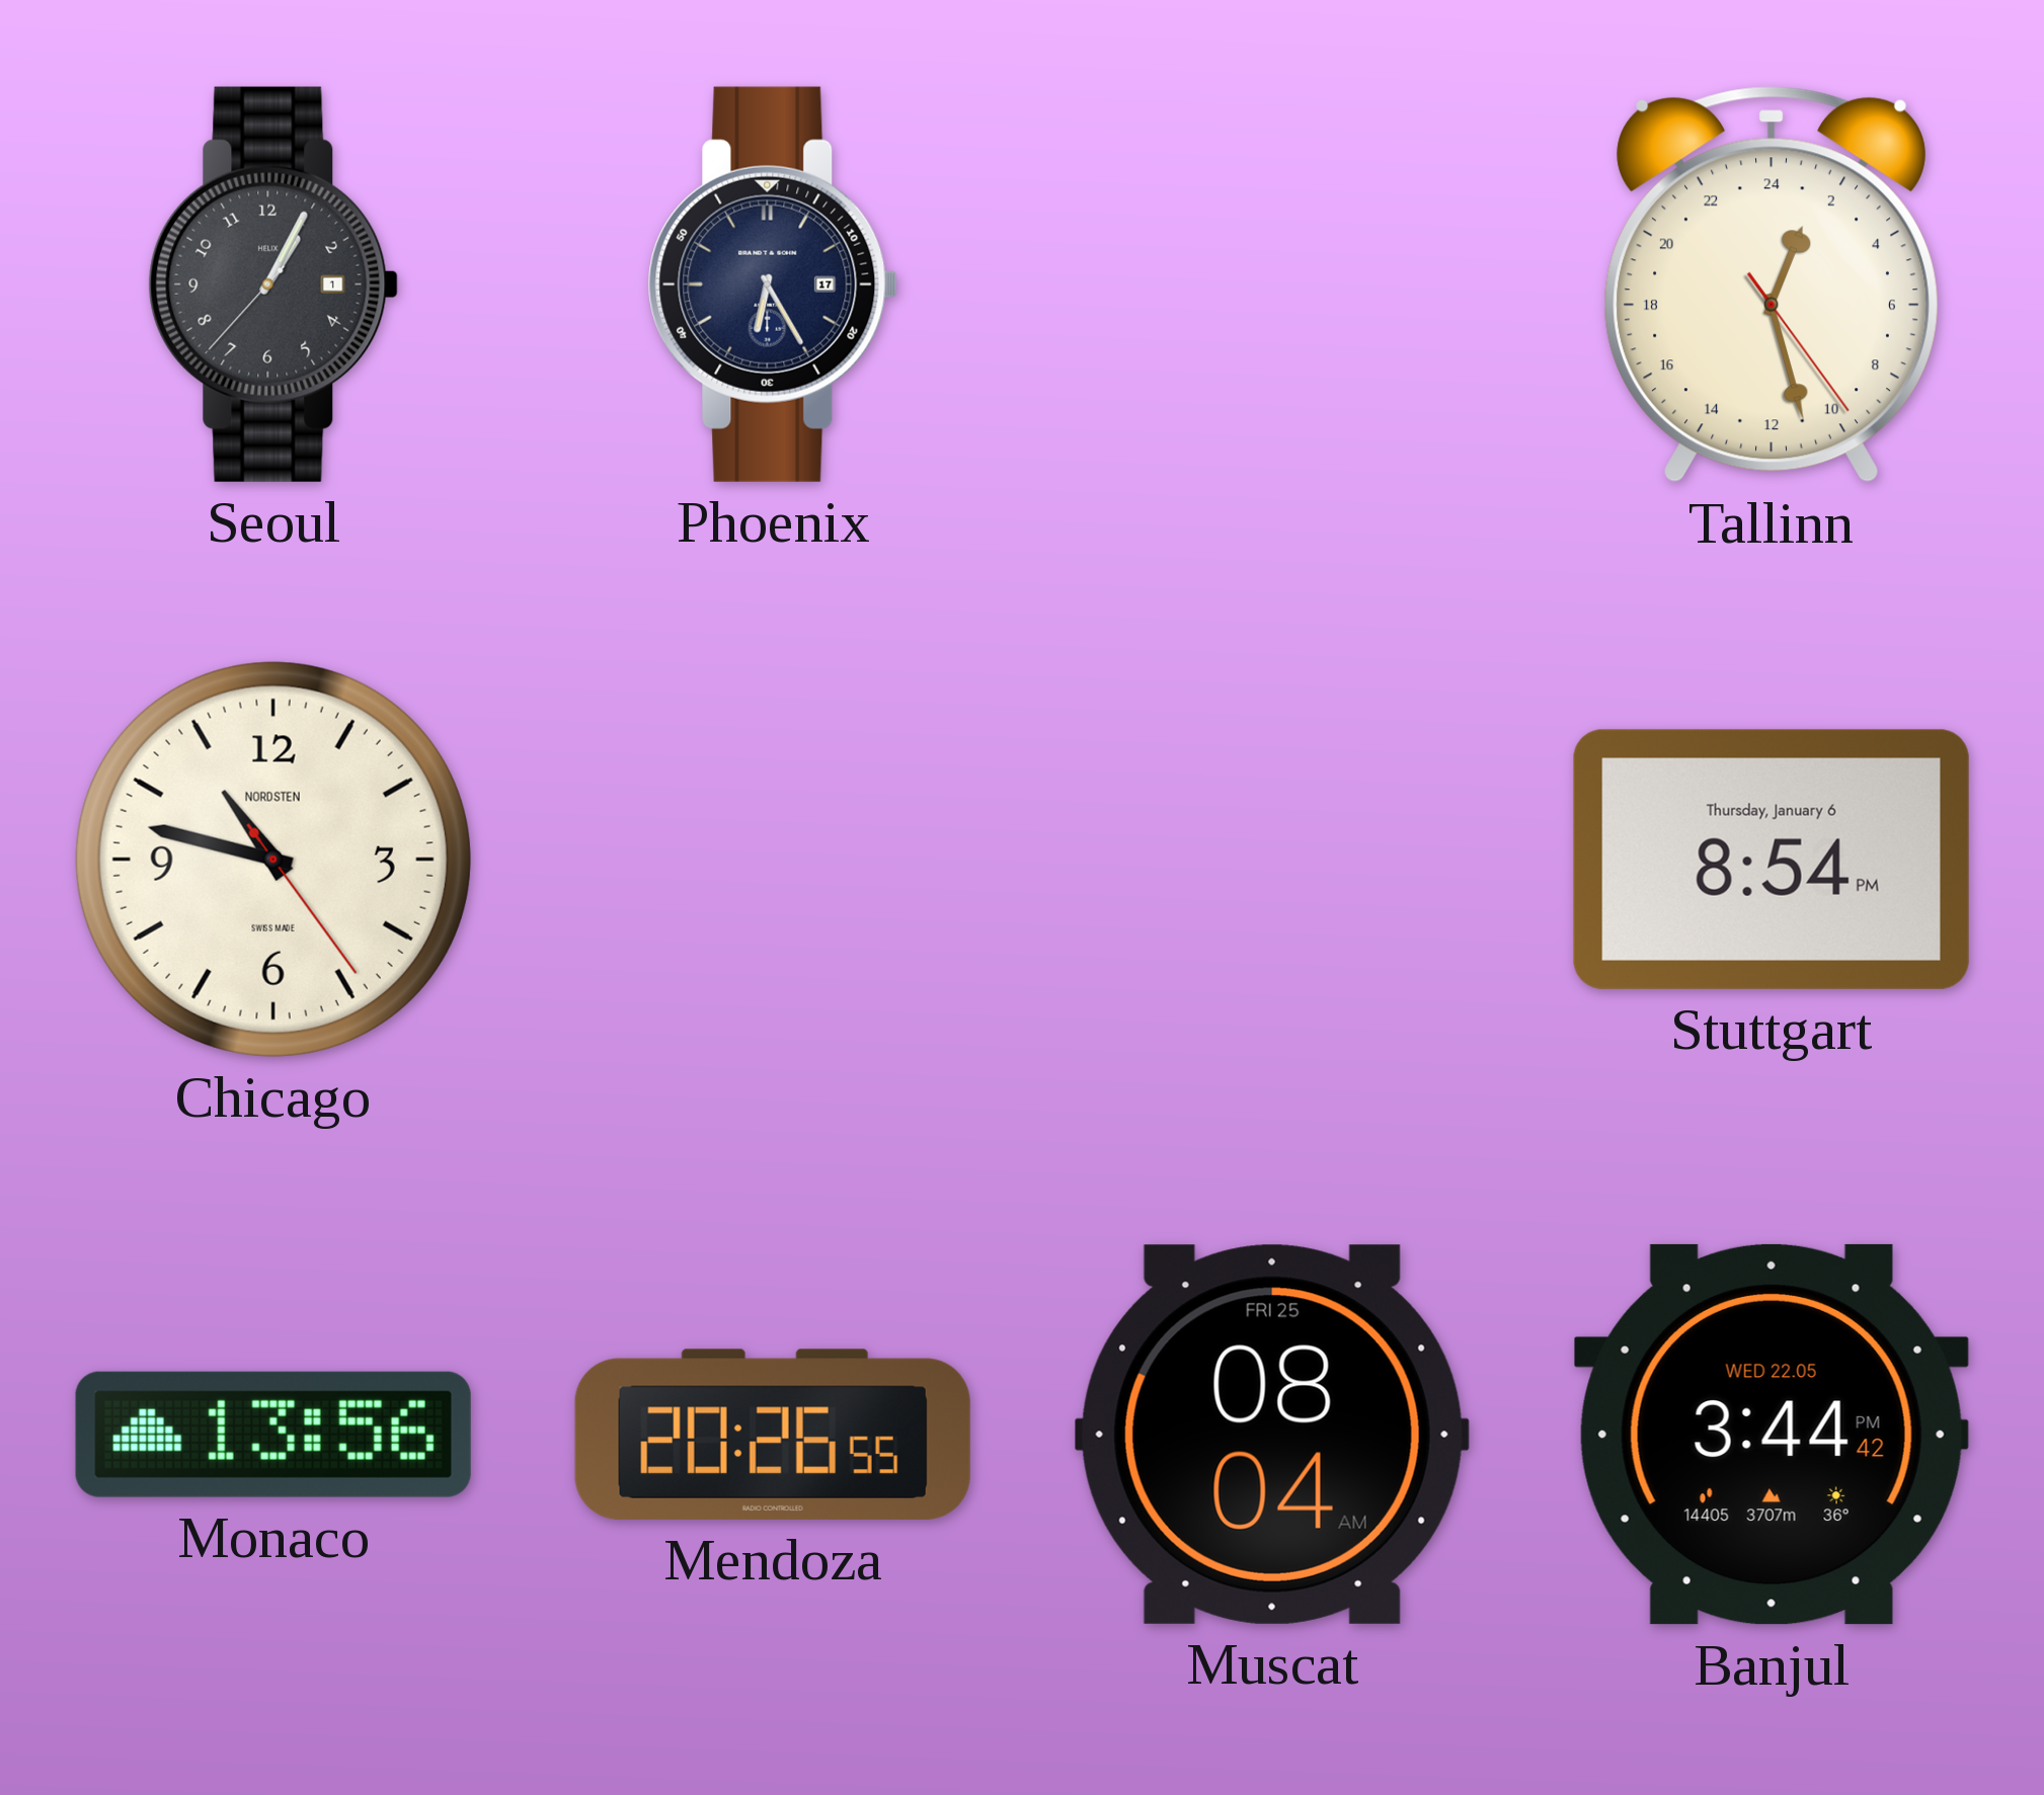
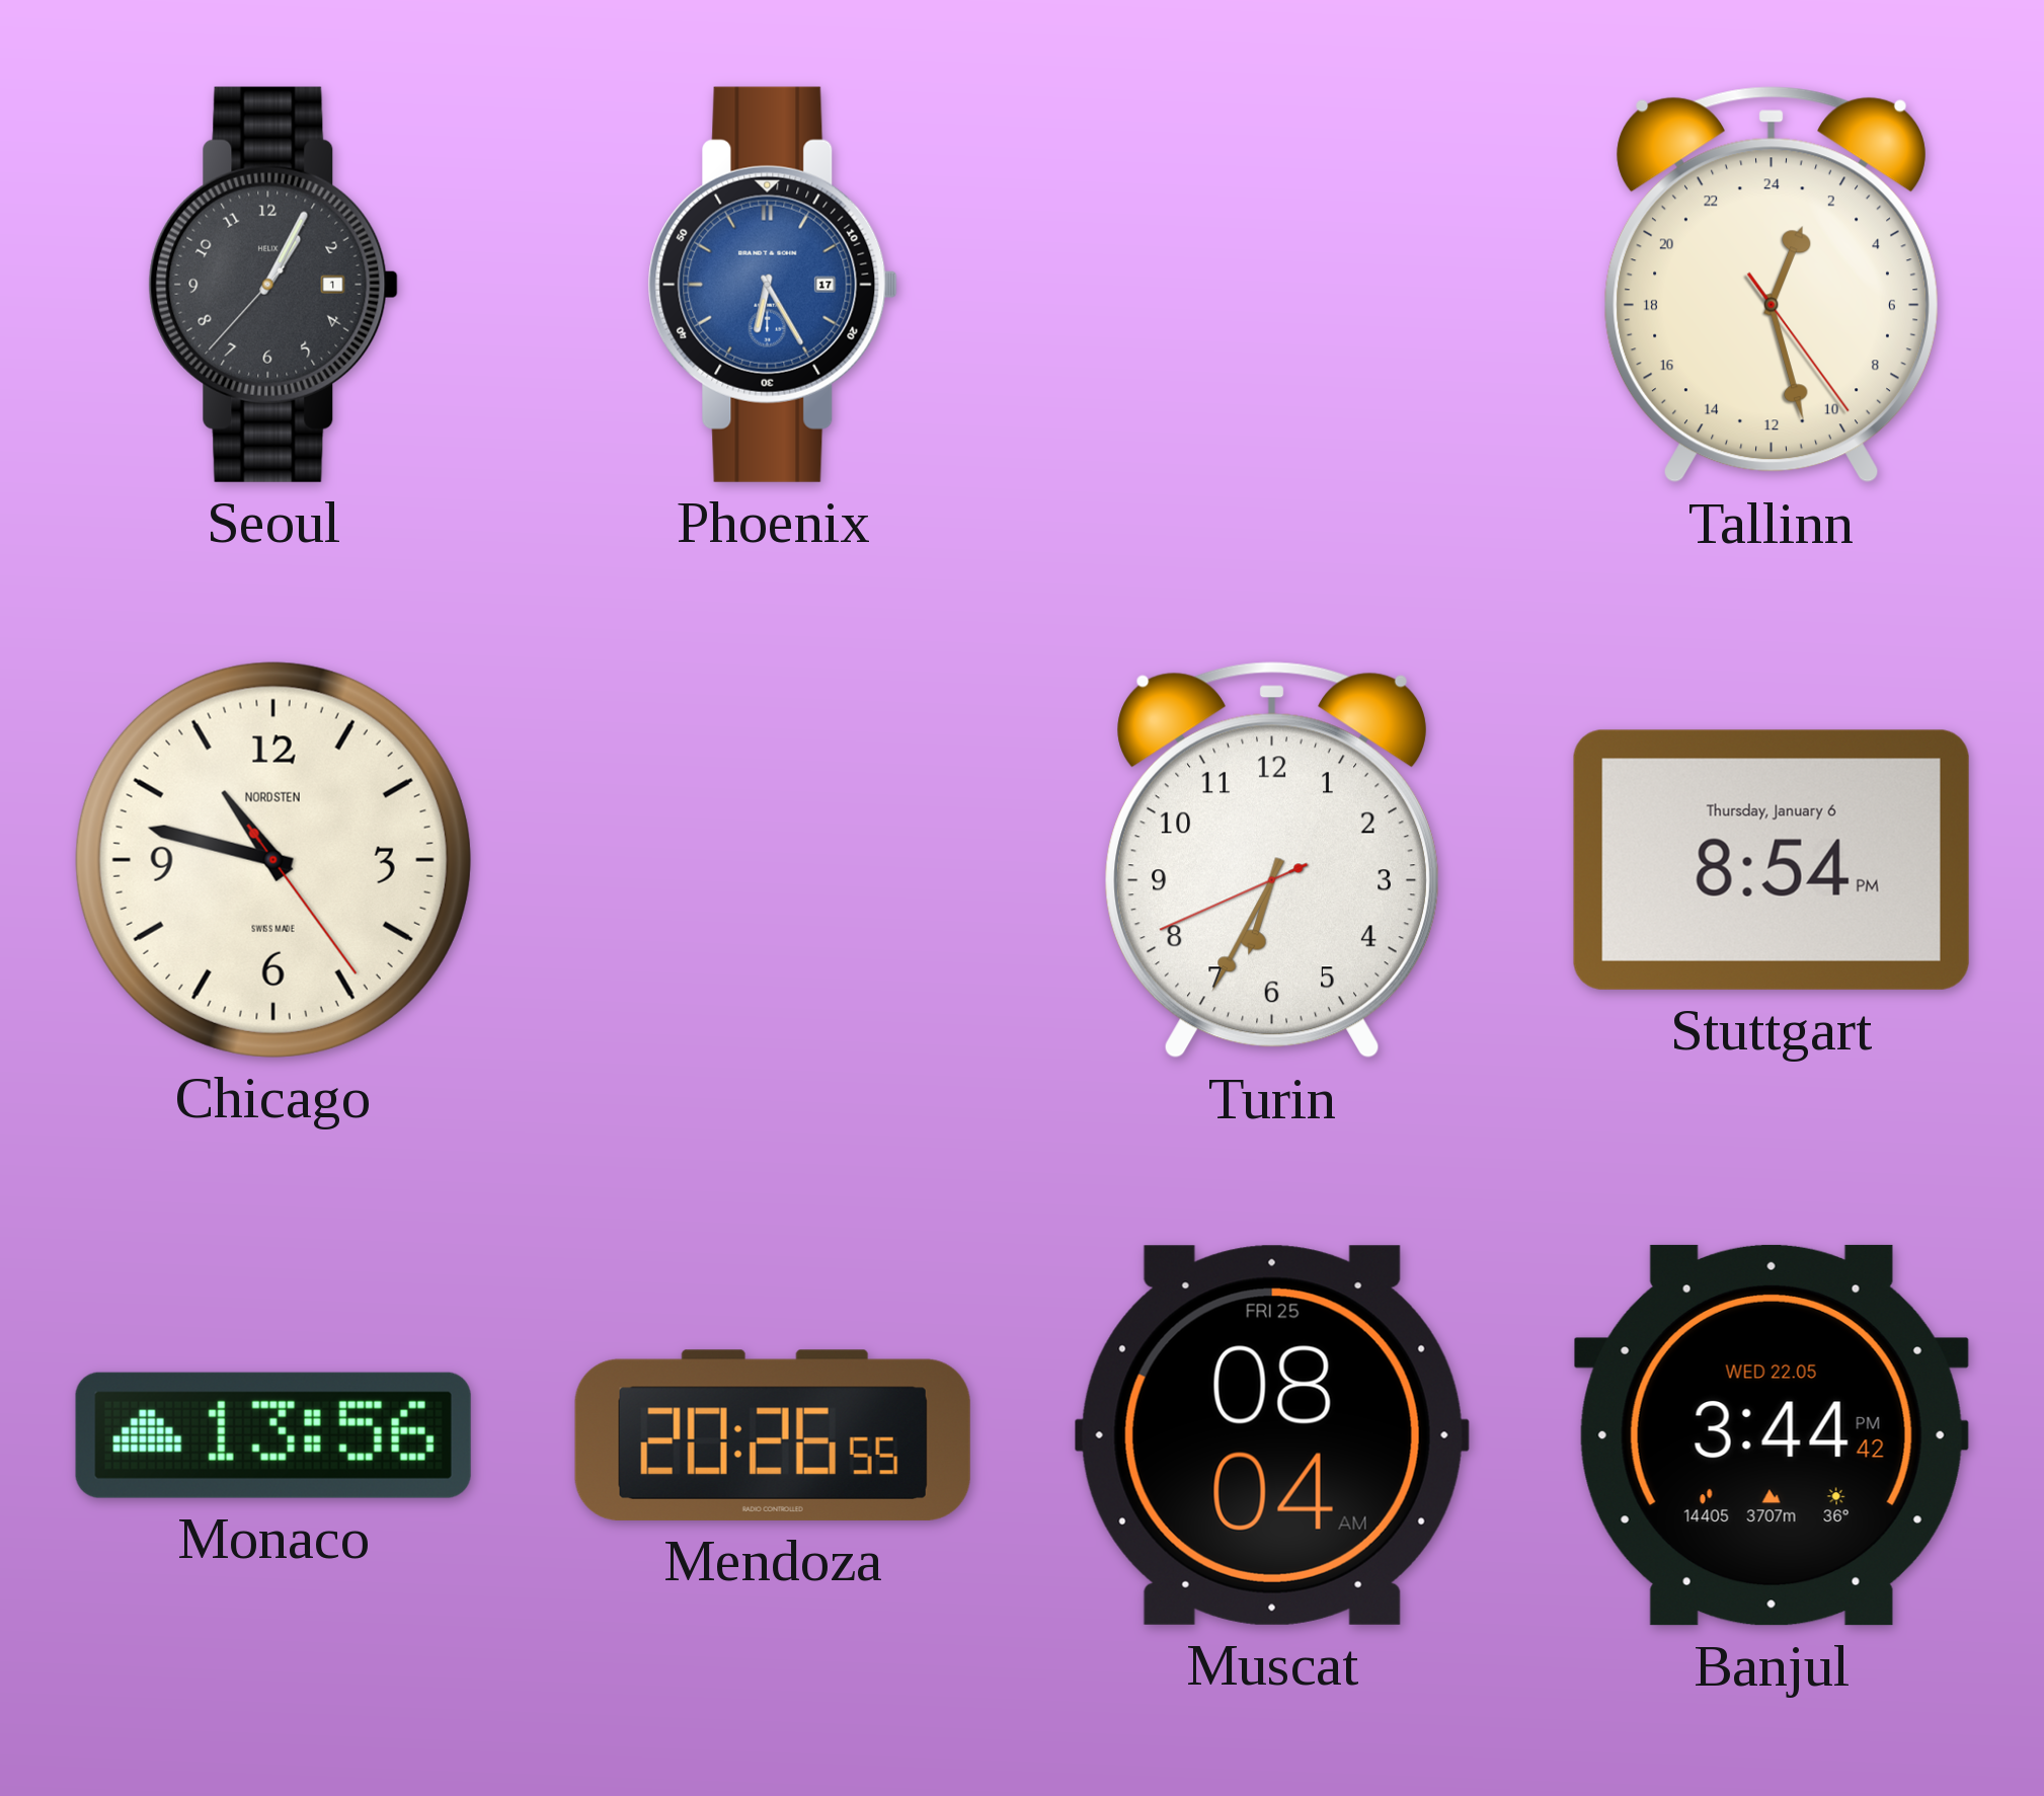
Phoenix dial: navy -> blue (773, 285)
Turin: none -> 6:34 (1272, 860)
